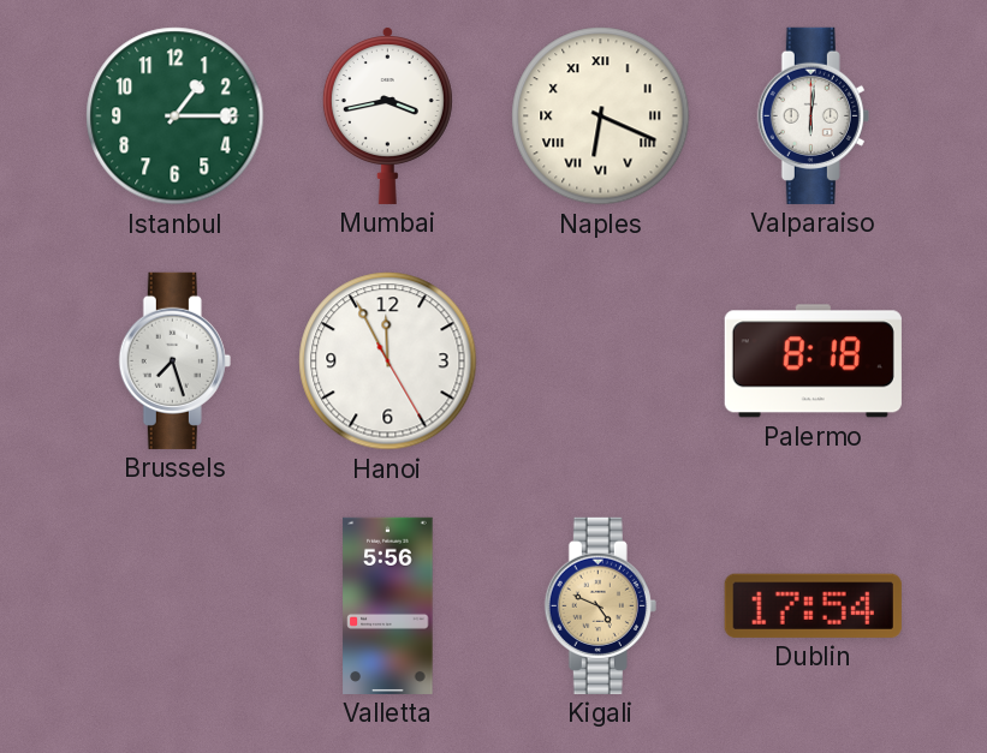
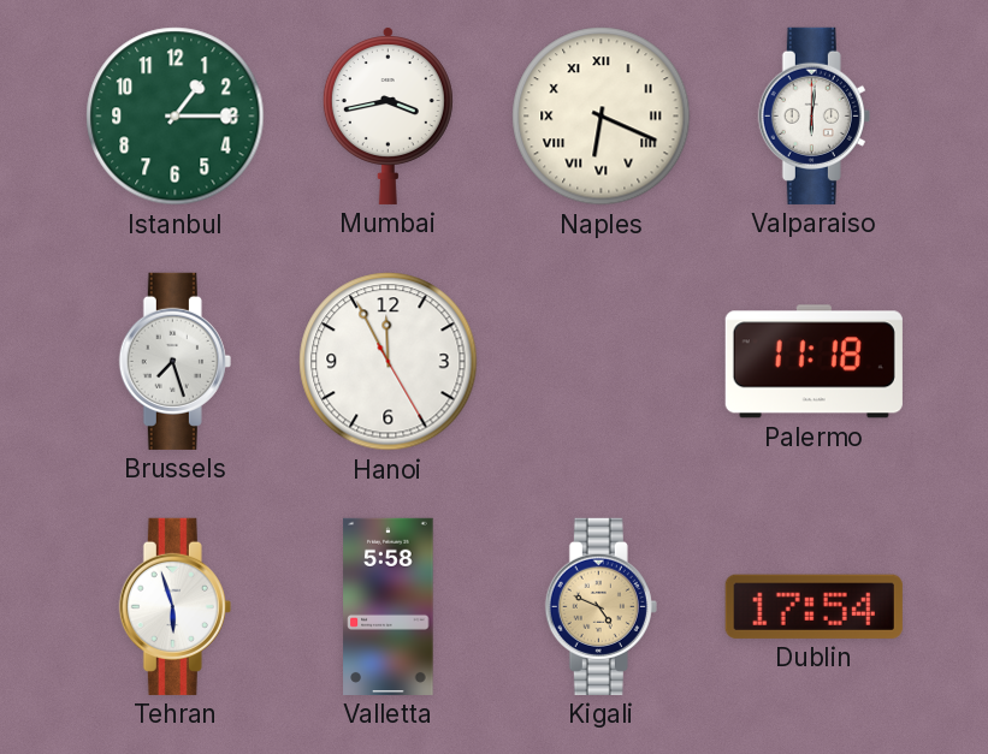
Palermo: 8:18 -> 11:18 (814, 362)
Tehran: none -> 5:57 (174, 606)
Valletta: 5:56 -> 5:58 (389, 606)
